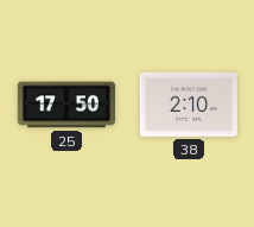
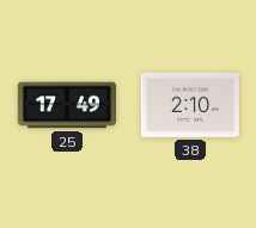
25: 17:50 -> 17:49 (66, 105)
